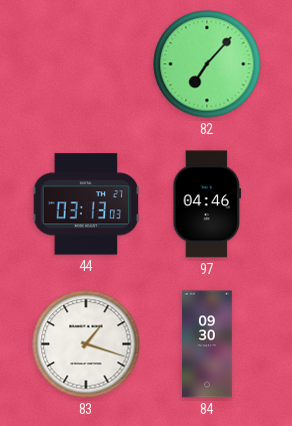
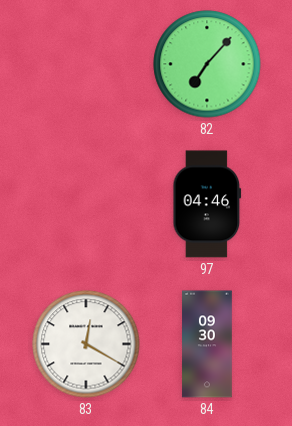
44: 03:13 -> none (86, 204)
83: 1:18 -> 12:20 (86, 344)
